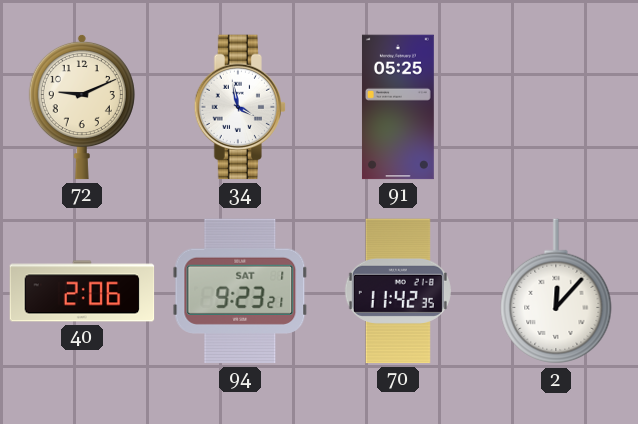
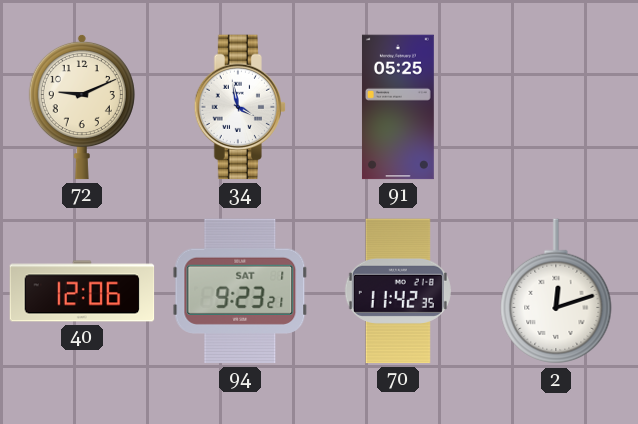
40: 2:06 -> 12:06 (82, 291)
2: 12:07 -> 12:12 (556, 292)
